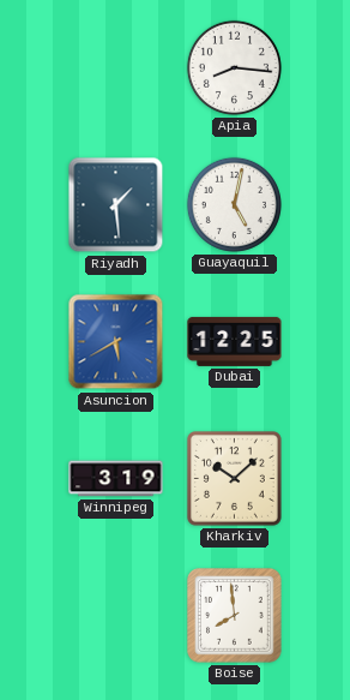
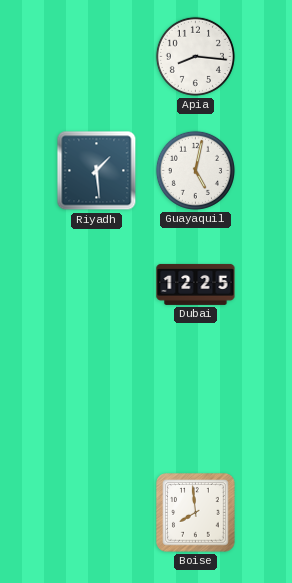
Asuncion: 5:40 -> none (116, 342)
Winnipeg: 3:19 -> none (116, 479)
Kharkiv: 10:08 -> none (234, 478)
